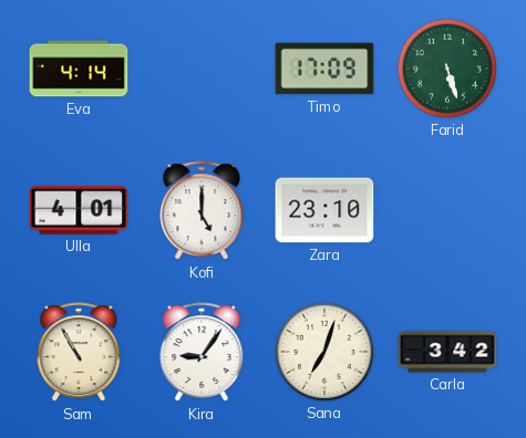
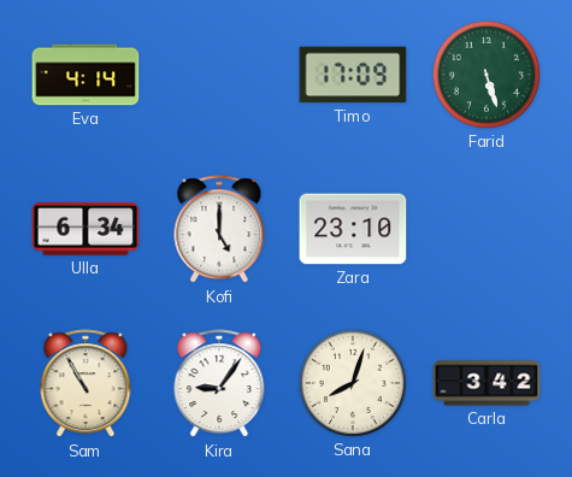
Ulla: 4:01 -> 6:34 (85, 229)
Sana: 7:03 -> 8:03 (353, 383)
